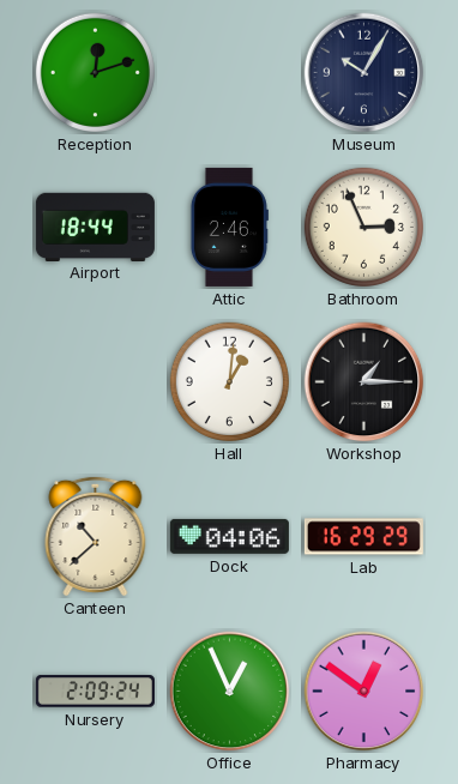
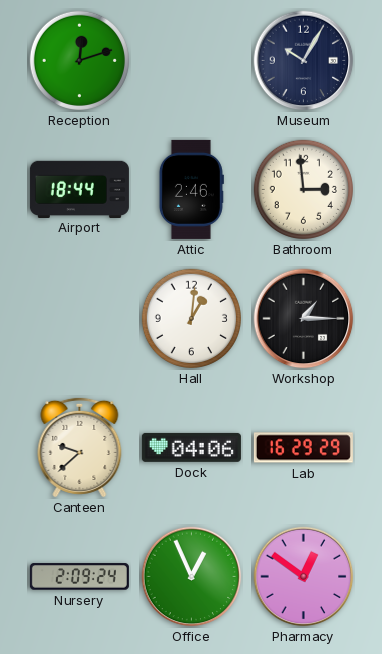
Bathroom: 2:56 -> 2:59 (303, 189)
Canteen: 10:38 -> 9:38 (80, 447)
